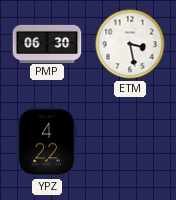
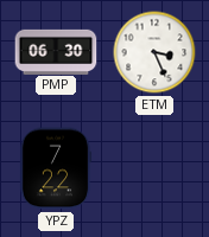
ETM: 3:28 -> 3:26 (154, 52)
YPZ: 4:22 -> 7:22 (56, 168)
